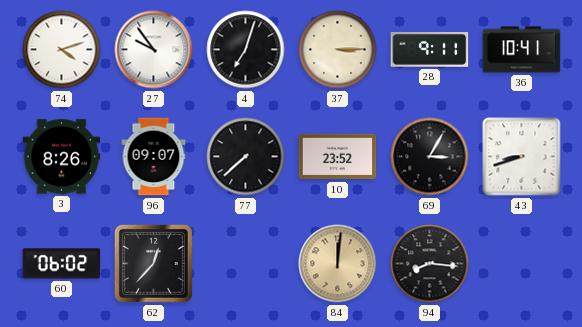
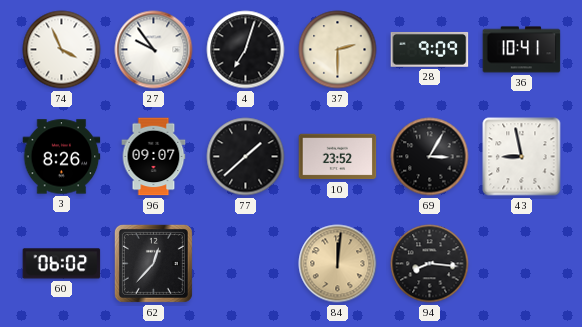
74: 4:12 -> 3:56 (62, 50)
37: 3:15 -> 2:30 (338, 50)
28: 9:11 -> 9:09 (430, 49)
77: 7:38 -> 1:38 (246, 157)
43: 8:42 -> 8:58 (522, 157)
